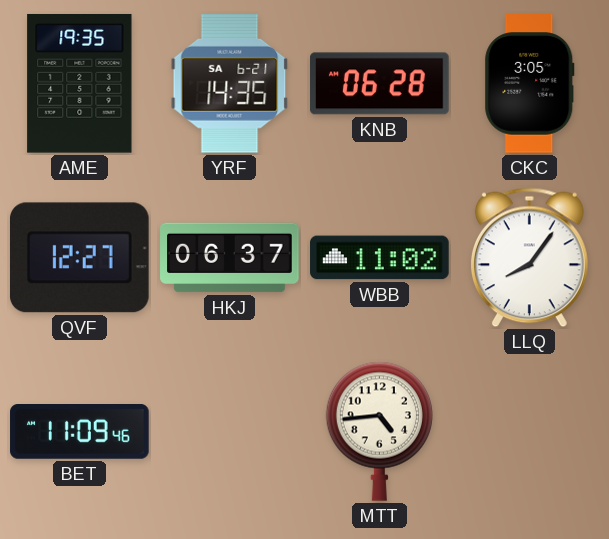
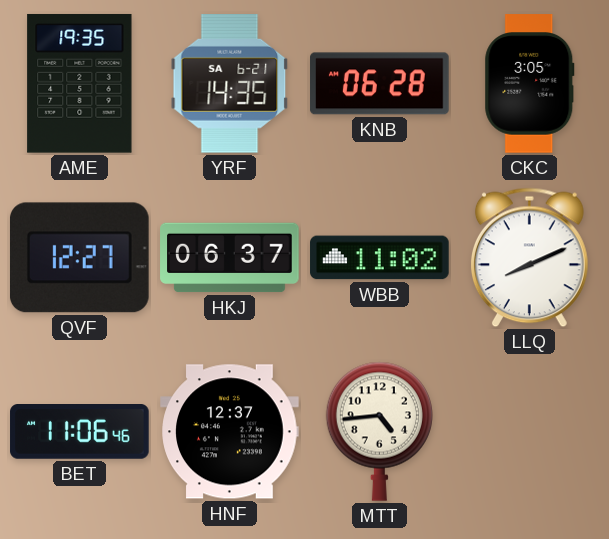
LLQ: 8:06 -> 8:11 (529, 258)
BET: 11:09 -> 11:06 (80, 432)
HNF: none -> 12:37 (230, 432)
